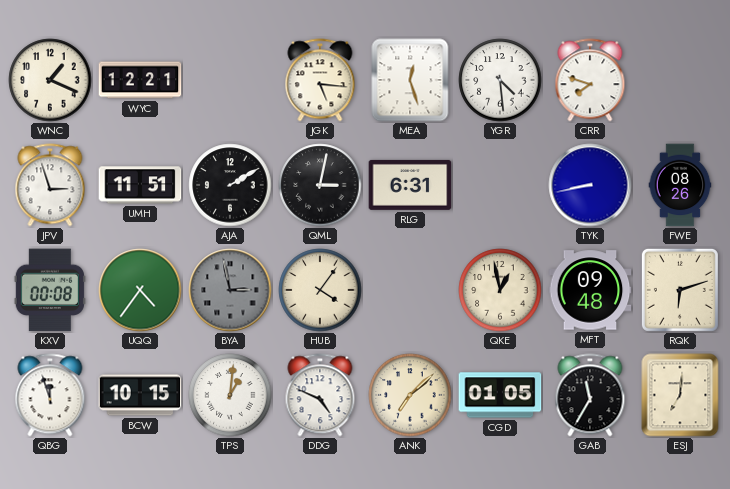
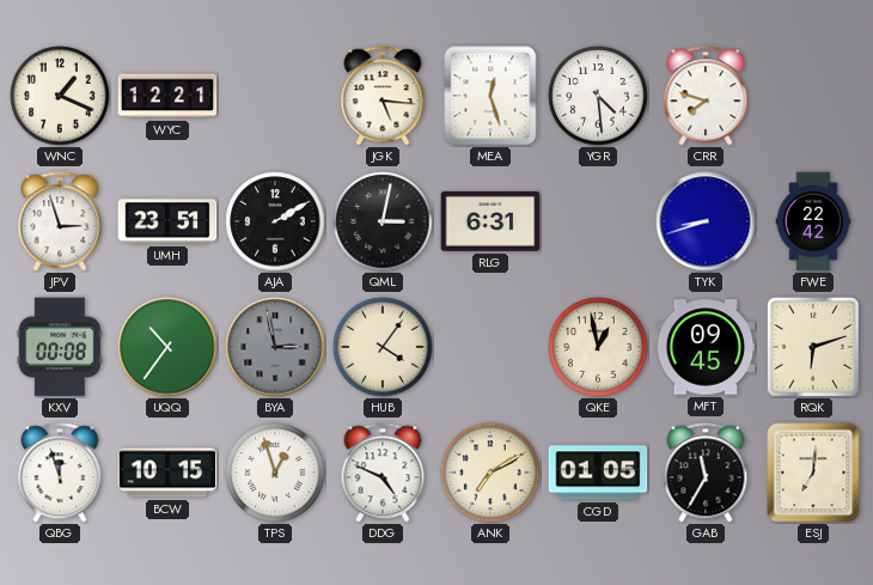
UMH: 11:51 -> 23:51 (167, 221)
TYK: 8:43 -> 8:42 (706, 221)
FWE: 08:26 -> 22:42 (813, 221)
UQQ: 4:36 -> 10:36 (167, 347)
MFT: 09:48 -> 09:45 (706, 347)
TPS: 1:01 -> 12:57 (275, 473)
ANK: 7:08 -> 7:10 (490, 473)
